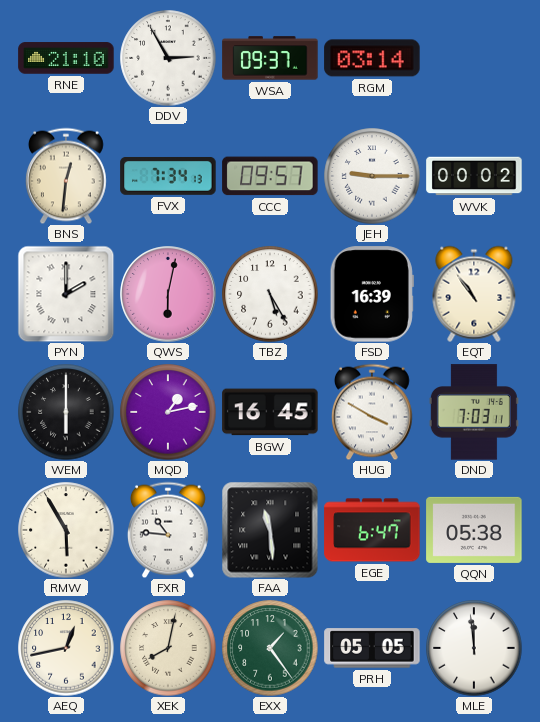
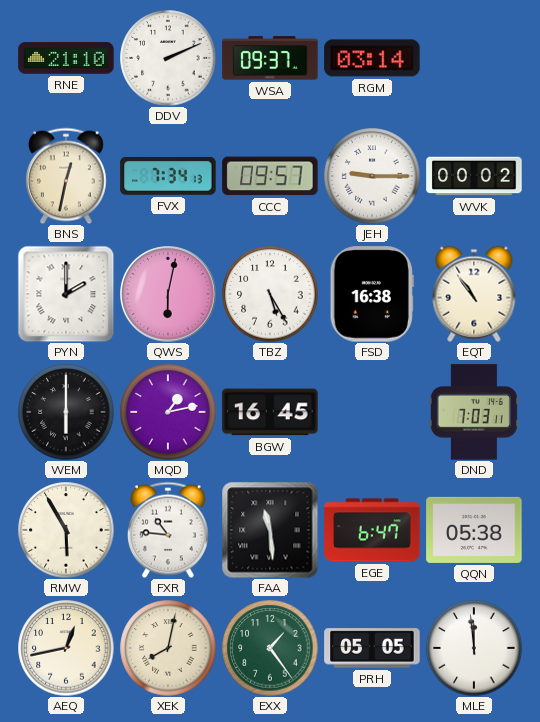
DDV: 2:55 -> 2:11 (168, 58)
BNS: 12:31 -> 12:32 (66, 176)
FSD: 16:39 -> 16:38 (372, 294)
HUG: 3:50 -> none (372, 412)
